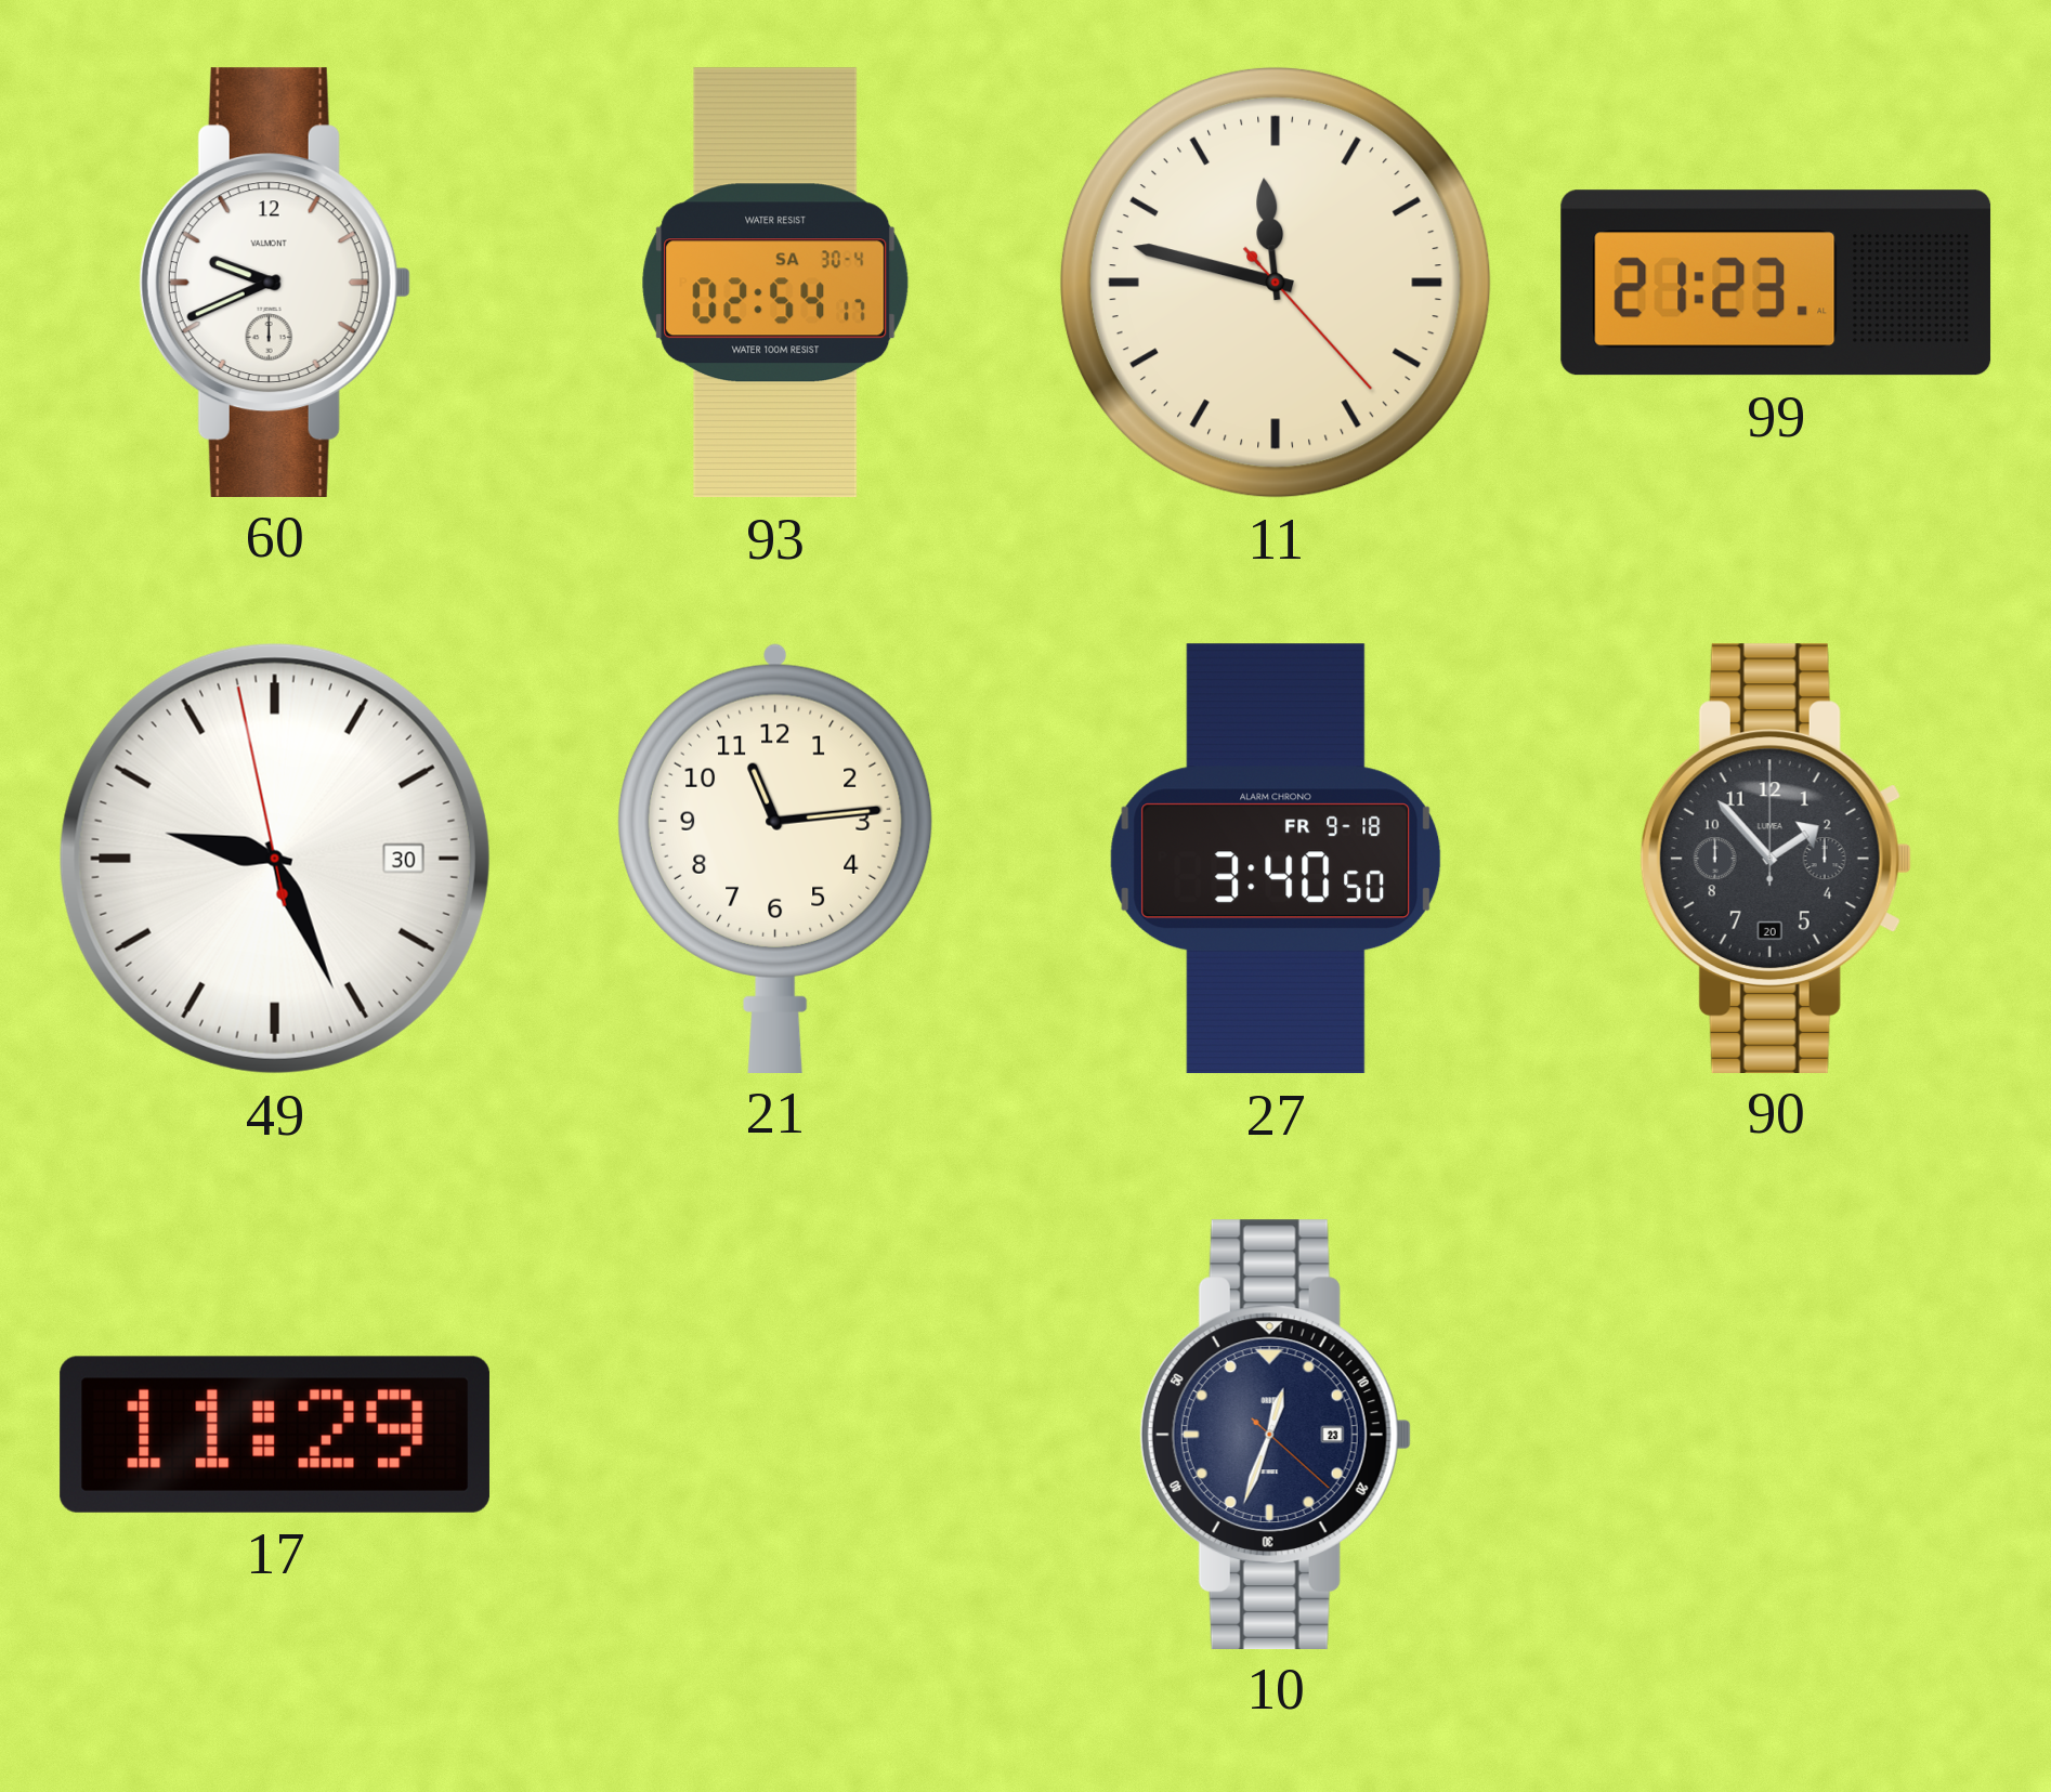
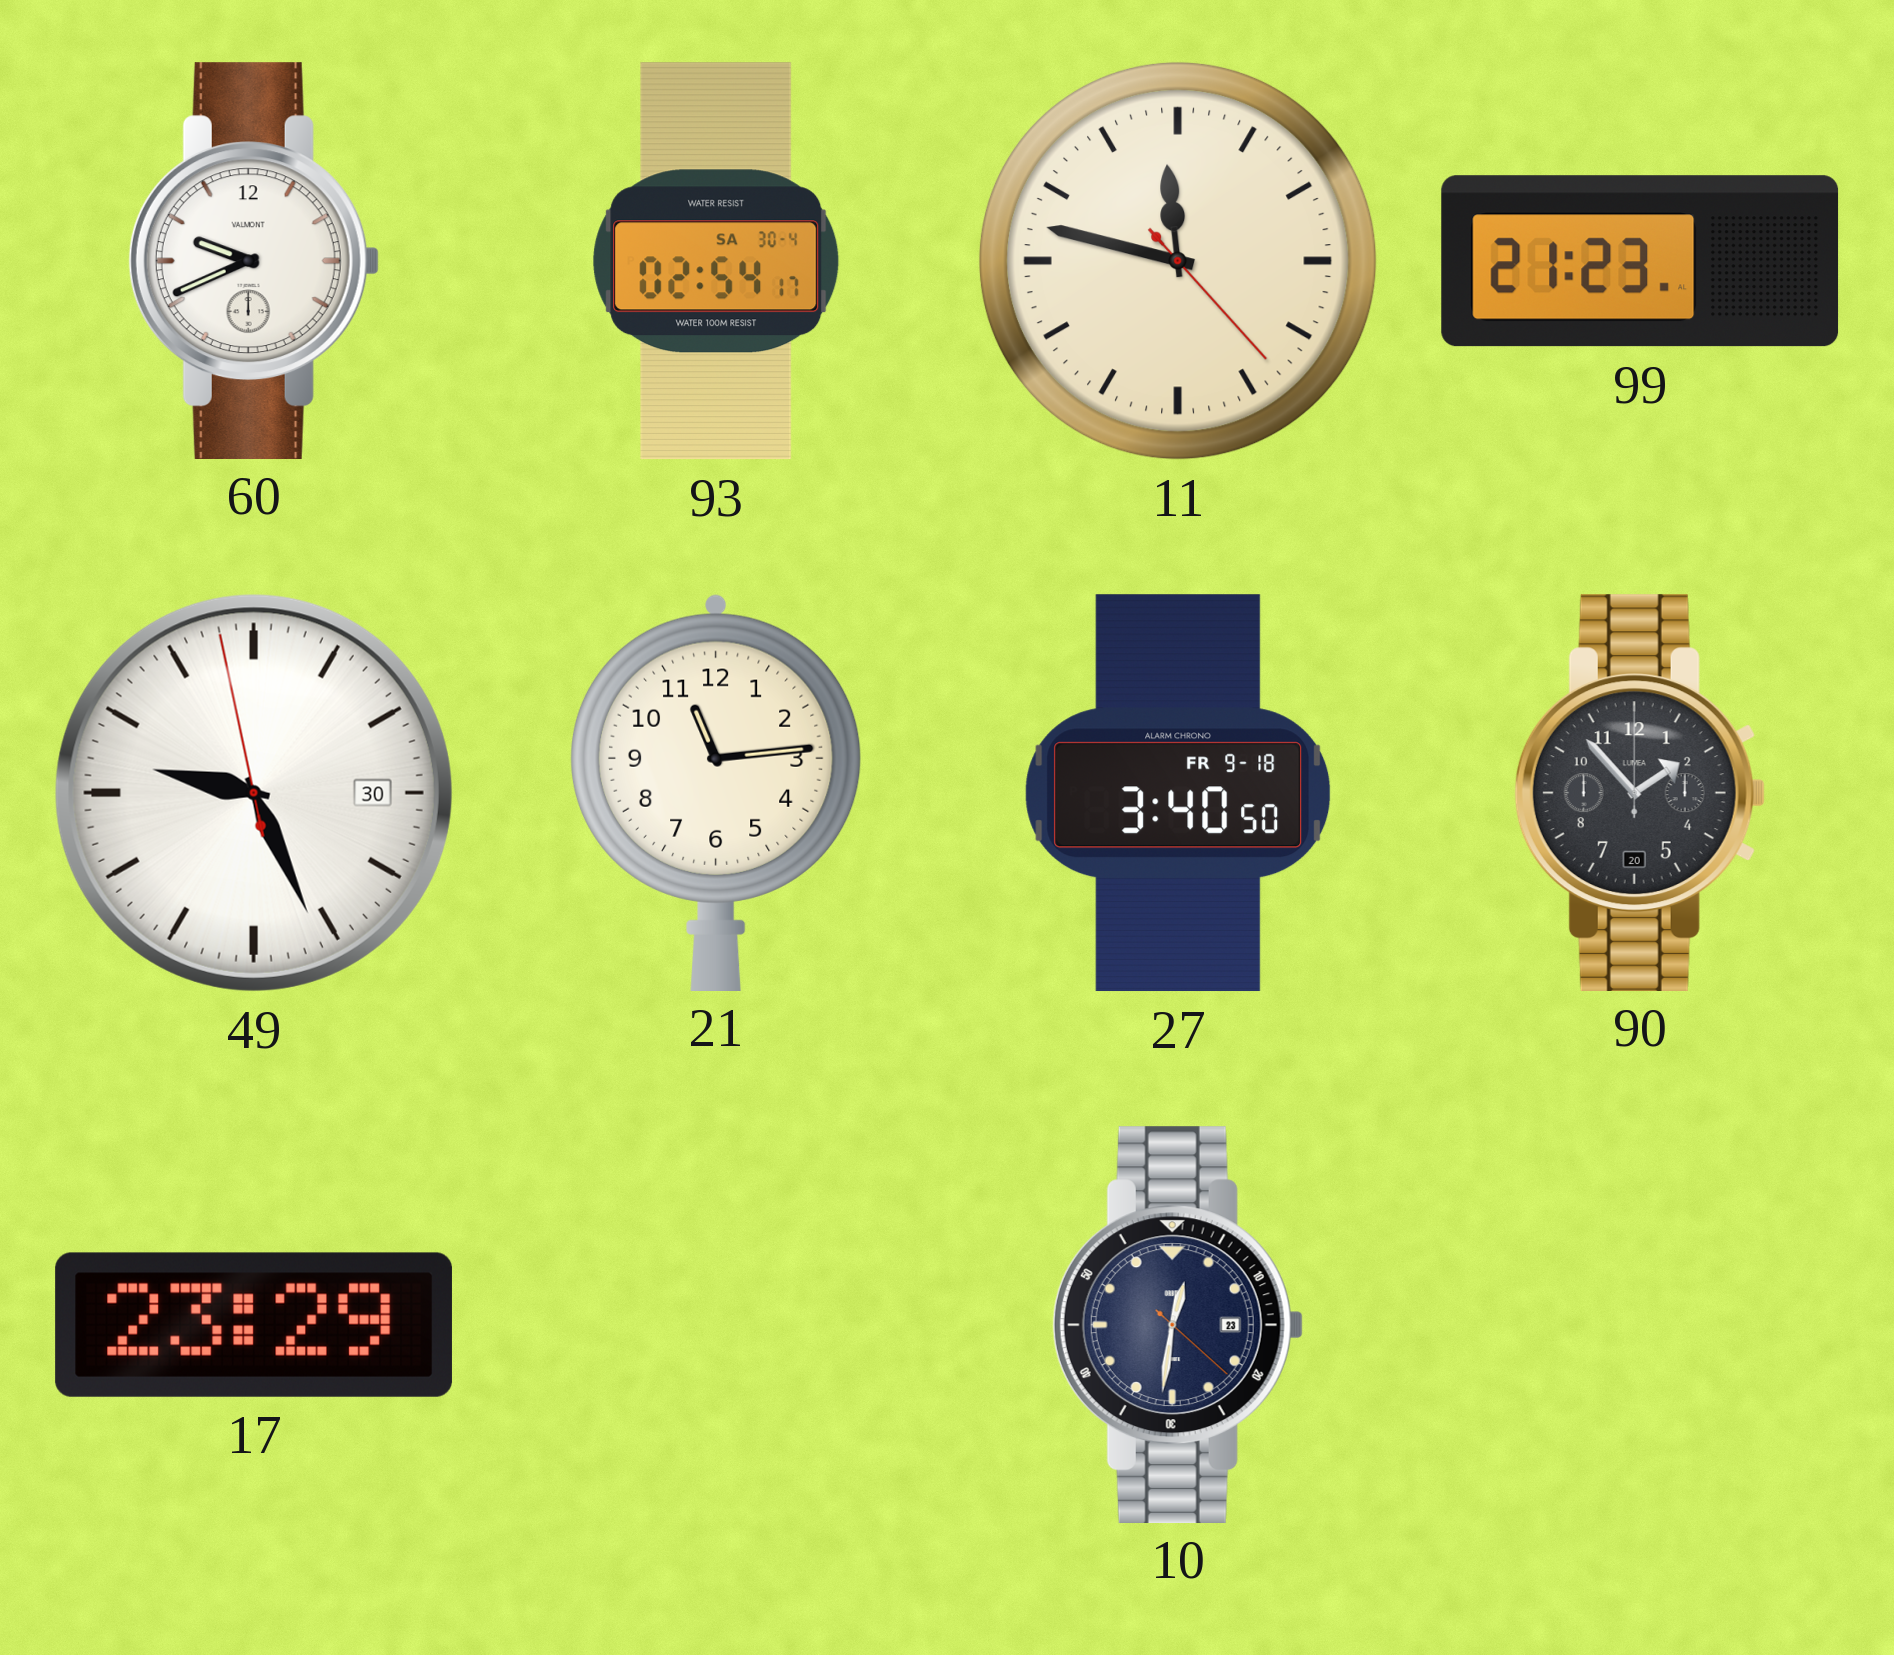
17: 11:29 -> 23:29 (254, 1325)
10: 12:33 -> 12:31 (1178, 1324)
